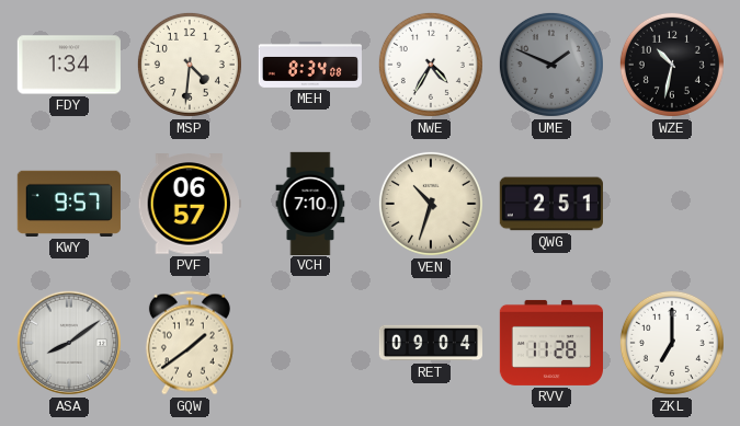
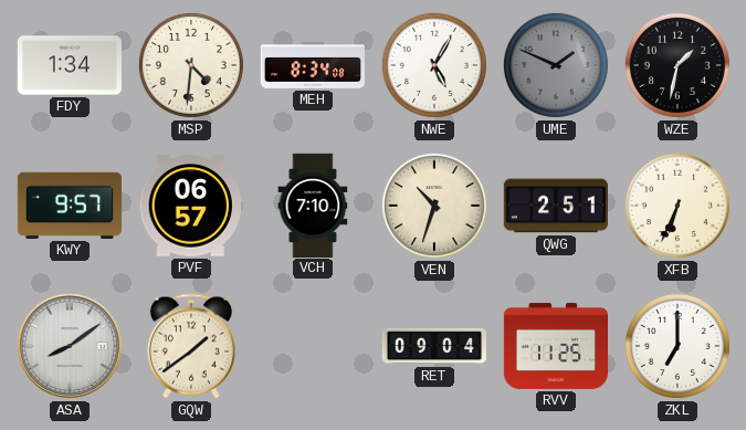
NWE: 4:35 -> 5:05 (434, 65)
WZE: 10:32 -> 1:32 (677, 65)
XFB: none -> 6:34 (677, 206)
RVV: 11:28 -> 11:25 (555, 346)
